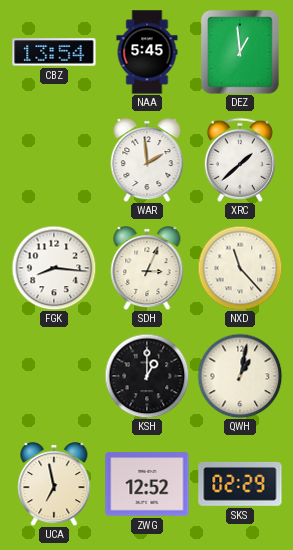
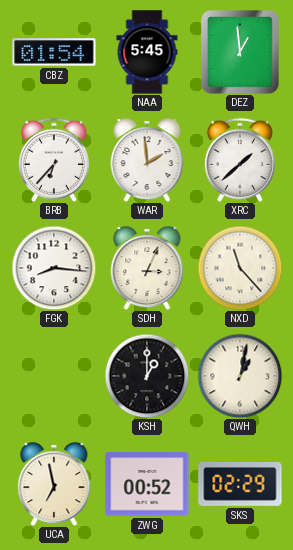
CBZ: 13:54 -> 01:54 (54, 52)
BRB: none -> 6:37 (54, 160)
ZWG: 12:52 -> 00:52 (147, 484)
